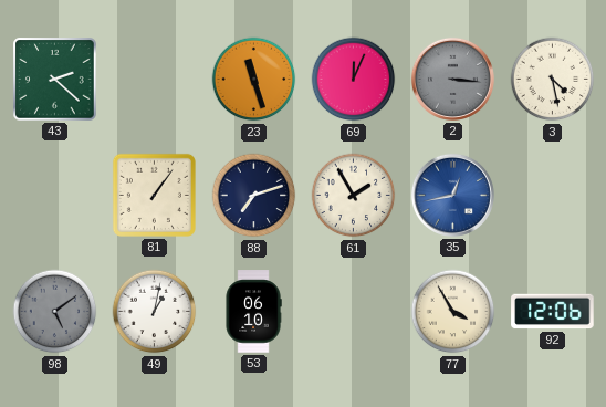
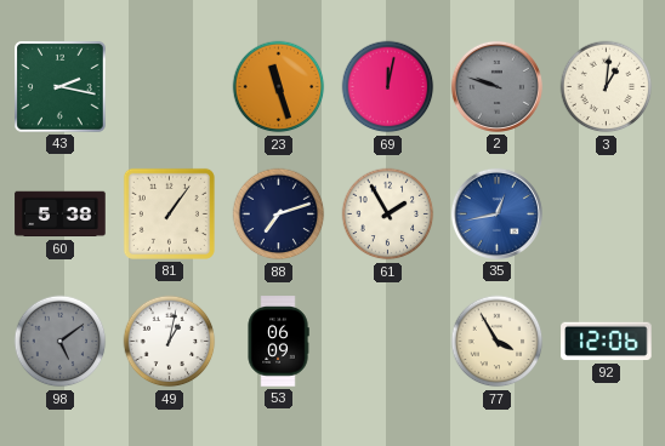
43: 2:22 -> 2:17 (61, 87)
69: 12:04 -> 12:02 (388, 87)
2: 3:16 -> 9:48 (496, 86)
3: 4:28 -> 1:01 (607, 87)
60: none -> 5:38 (61, 215)
53: 06:10 -> 06:09 (278, 342)
